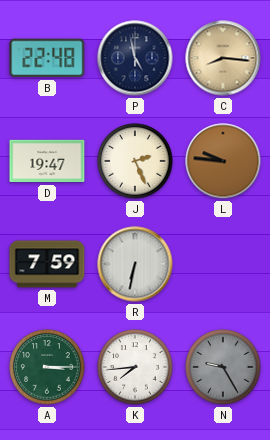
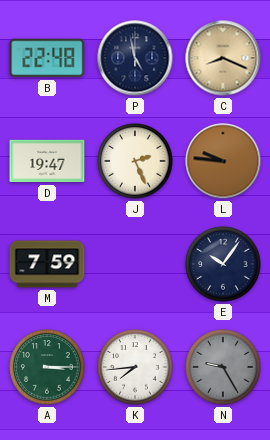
C: 8:16 -> 8:19 (223, 58)
R: 6:32 -> none (135, 264)
E: none -> 10:06 (223, 264)
